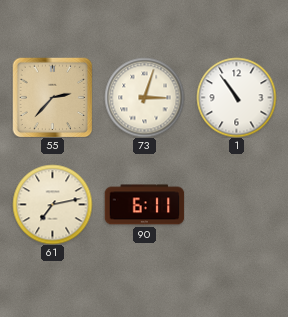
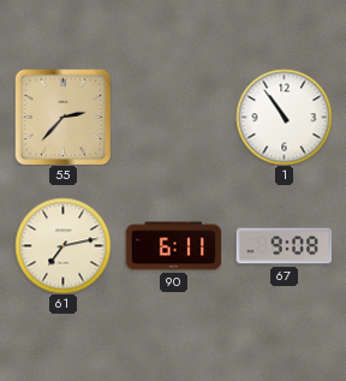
73: 3:03 -> none (144, 97)
67: none -> 9:08 (284, 246)
